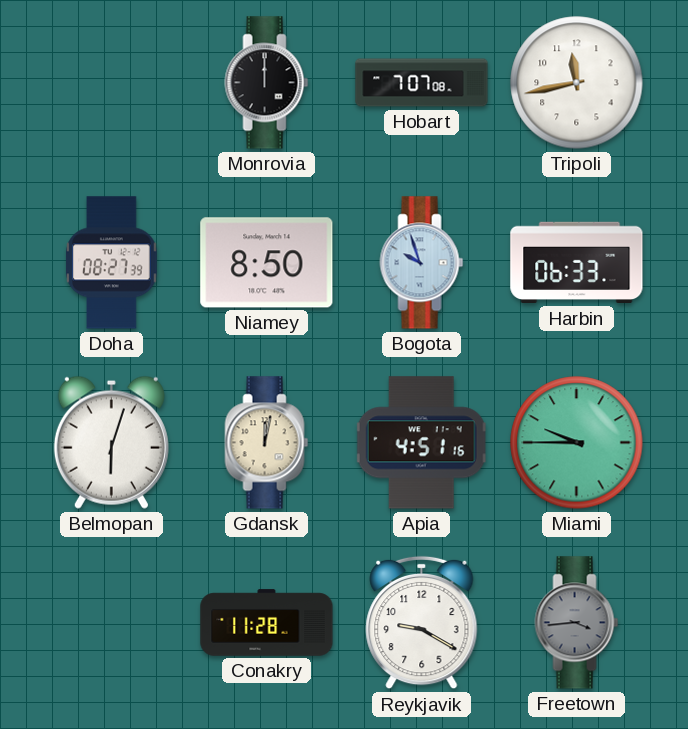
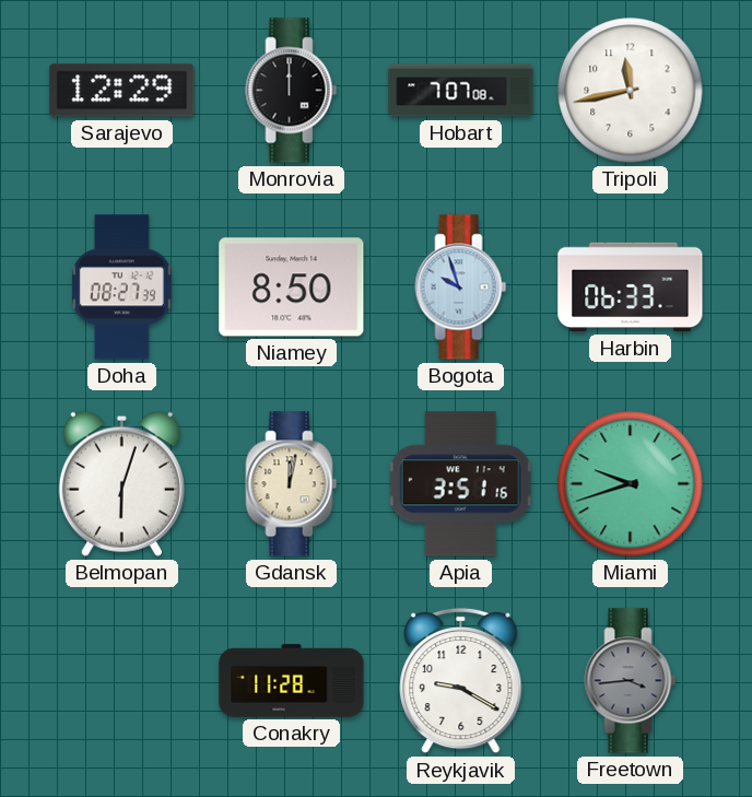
Sarajevo: none -> 12:29 (122, 91)
Apia: 4:51 -> 3:51 (460, 484)
Miami: 9:45 -> 9:42 (631, 484)
